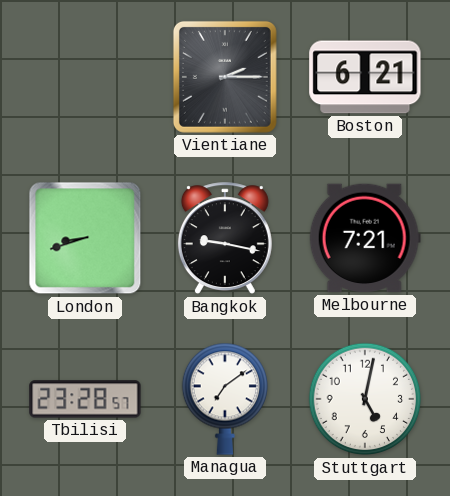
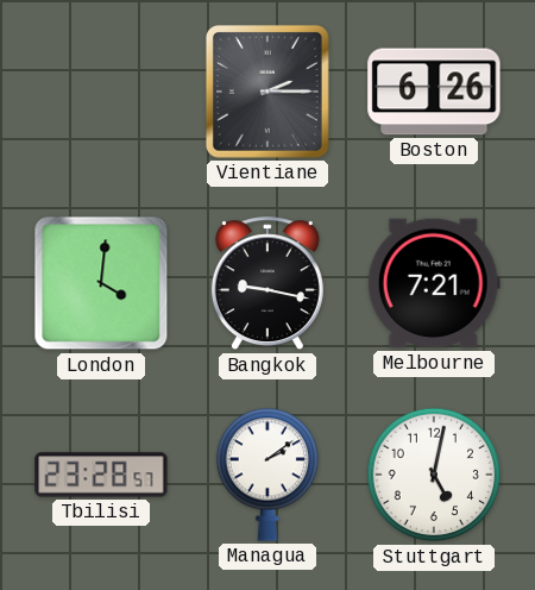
Boston: 6:21 -> 6:26 (434, 92)
London: 8:42 -> 4:01 (101, 283)
Managua: 7:09 -> 2:09 (266, 475)
